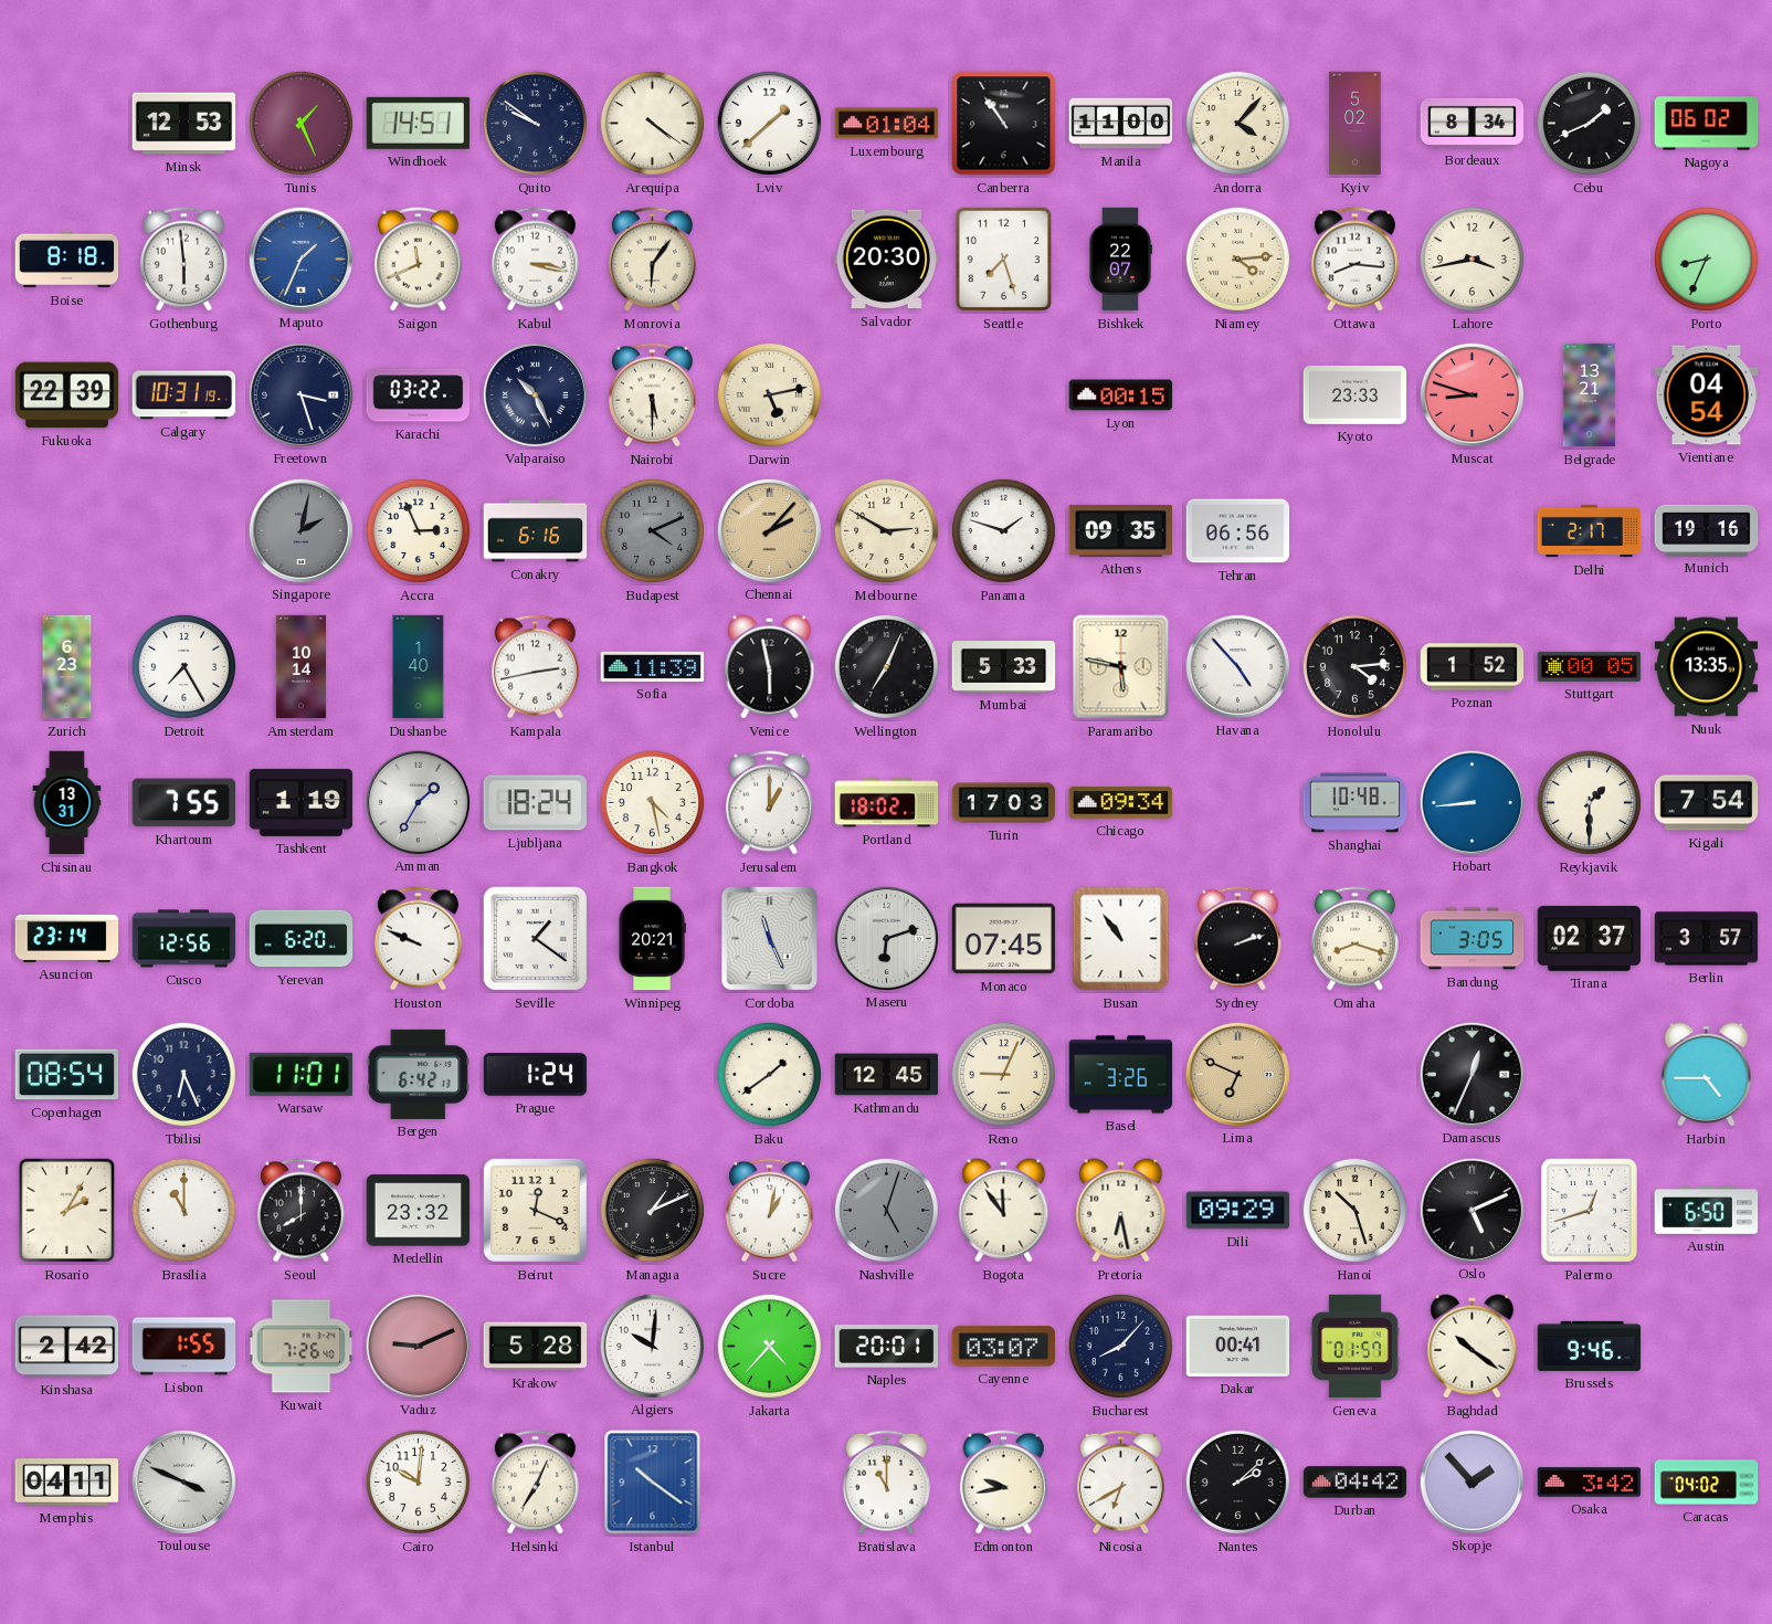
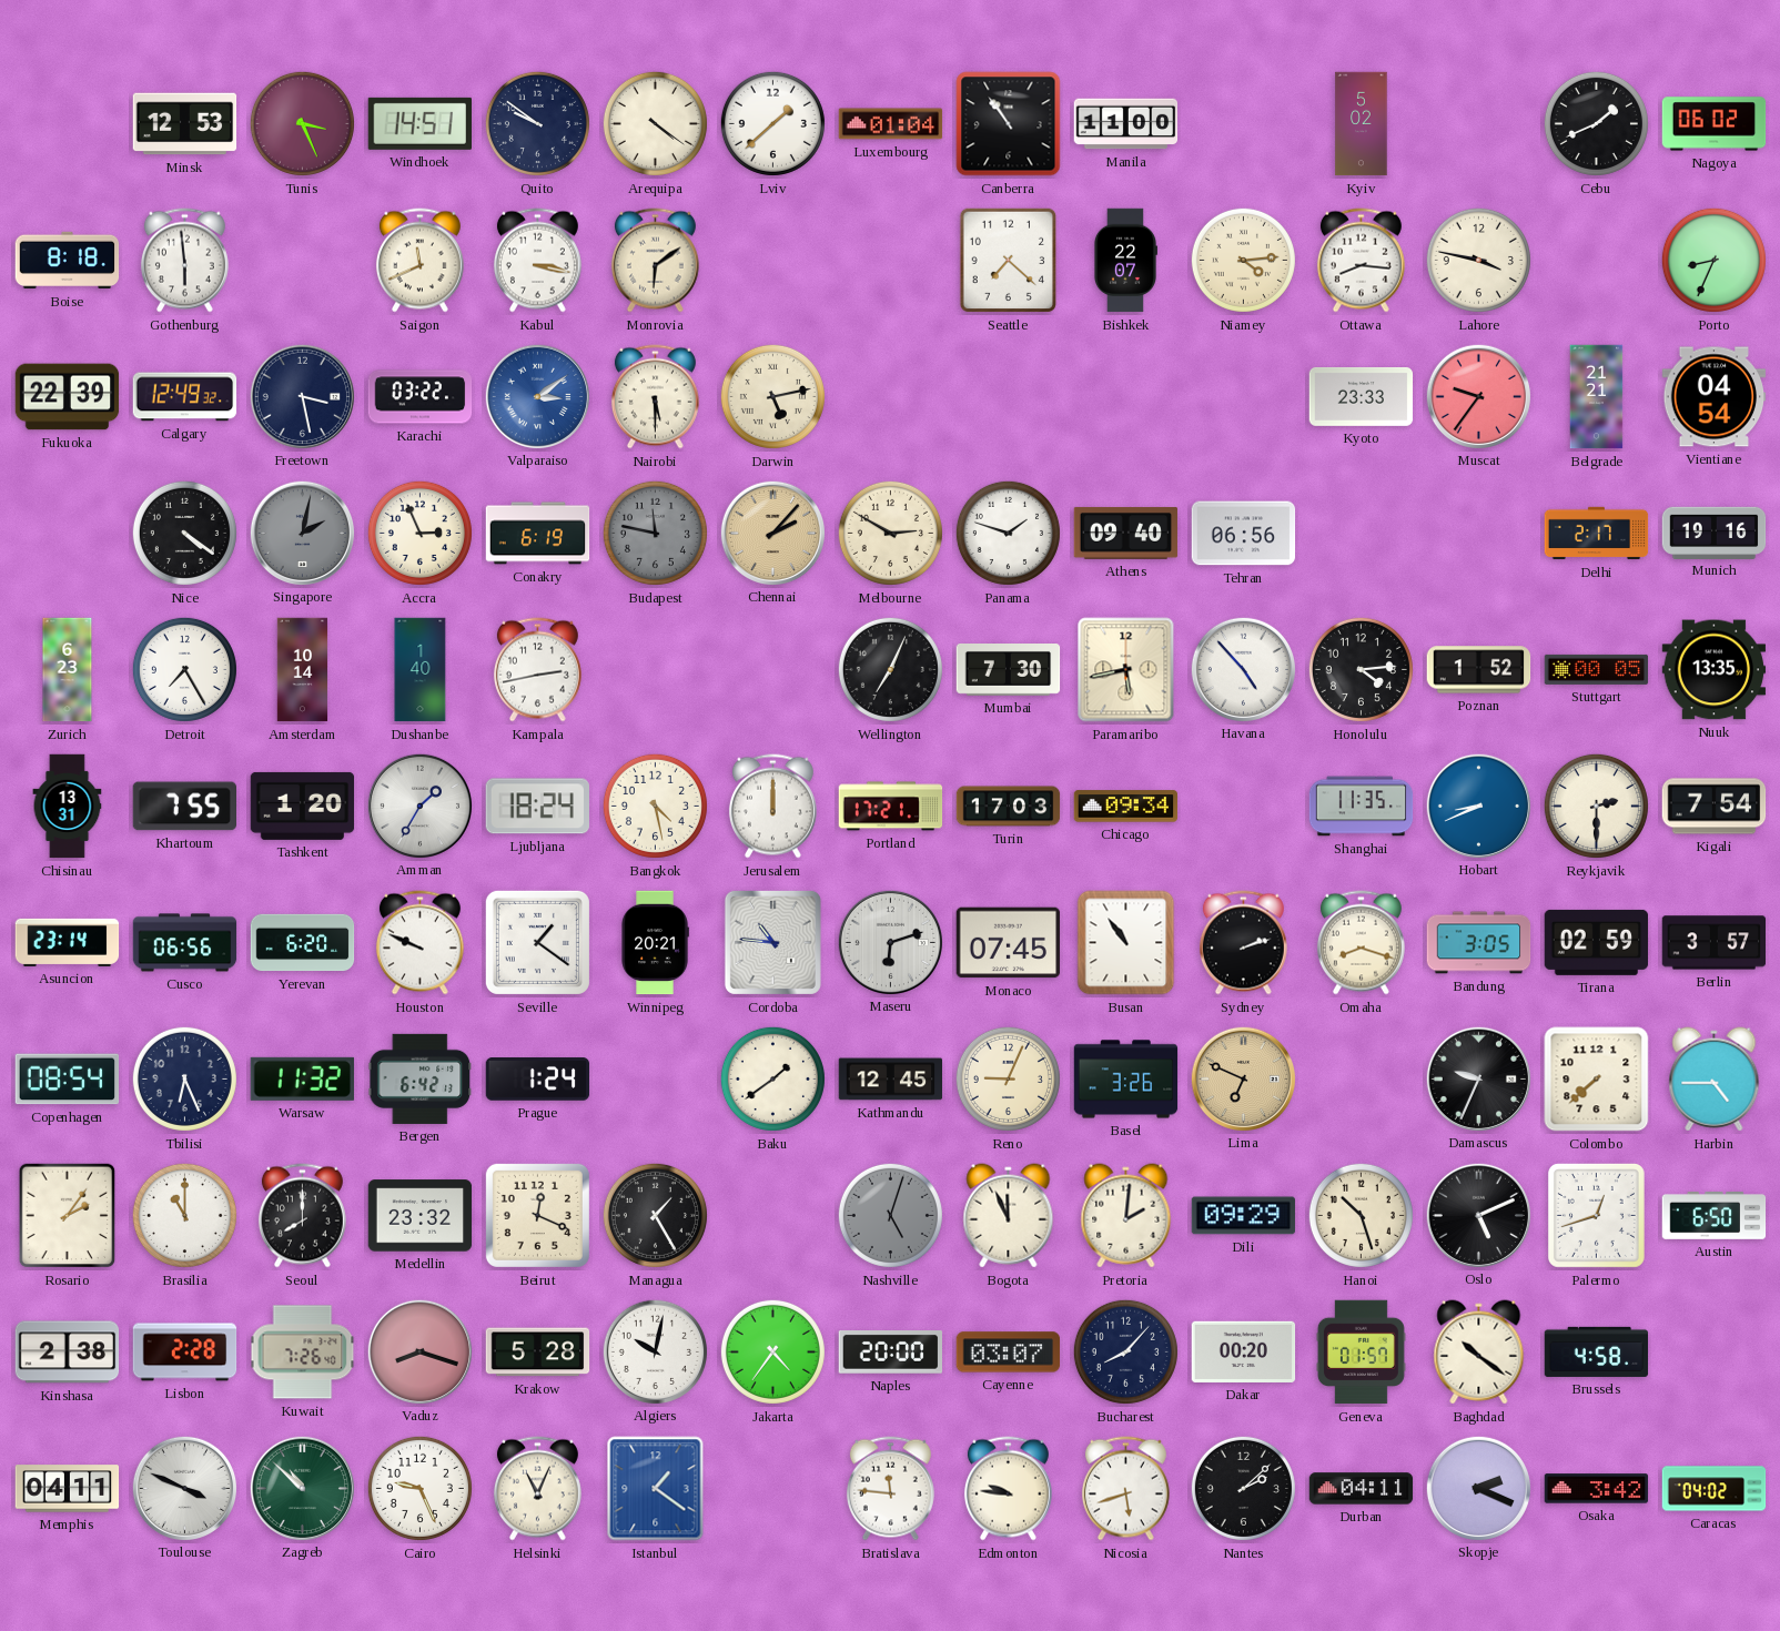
Tunis: 1:26 -> 3:26 (302, 123)
Andorra: 4:07 -> none (1237, 123)
Bordeaux: 8:34 -> none (1473, 123)
Maputo: 1:34 -> none (300, 259)
Monrovia: 6:06 -> 6:09 (655, 261)
Salvador: 20:30 -> none (887, 260)
Seattle: 7:27 -> 7:22 (1009, 261)
Lahore: 3:43 -> 3:47 (1478, 260)
Calgary: 10:31 -> 12:49 (185, 397)
Freetown: 3:27 -> 3:28 (302, 396)
Valparaiso: 10:26 -> 3:09 (537, 396)
Valparaiso dial: navy -> blue (537, 396)
Lyon: 00:15 -> none (1121, 396)
Muscat: 8:48 -> 9:36 (1478, 396)
Belgrade: 13:21 -> 21:21 (1597, 397)
Nice: none -> 4:21 (184, 533)
Conakry: 6:16 -> 6:19 (538, 534)
Budapest: 4:11 -> 11:47 (655, 533)
Athens: 09:35 -> 09:40 (1126, 533)
Sofia: 11:39 -> none (653, 666)
Venice: 5:58 -> none (770, 667)
Mumbai: 5:33 -> 7:30 (1009, 670)
Paramaribo: 5:47 -> 5:43 (1126, 670)
Tashkent: 1:19 -> 1:20 (303, 806)
Jerusalem: 1:00 -> 12:00 (772, 807)
Portland: 18:02 -> 17:21 (891, 807)
Shanghai: 10:48 -> 11:35 (1362, 807)
Hobart: 8:44 -> 8:41 (1478, 806)
Reykjavik: 1:30 -> 2:30 (1596, 806)
Cusco: 12:56 -> 06:56 (185, 943)
Cordoba: 11:26 -> 10:46 (772, 942)
Tirana: 02:37 -> 02:59 (1597, 942)
Warsaw: 11:01 -> 11:32 (302, 1078)
Damascus: 12:34 -> 9:34 (1478, 1078)
Colombo: none -> 7:38 (1597, 1080)
Rosario: 2:05 -> 2:06 (68, 1216)
Managua: 1:11 -> 1:25 (655, 1215)
Sucre: 1:02 -> none (769, 1211)
Bogota: 11:54 -> 11:56 (1009, 1216)
Pretoria: 6:28 -> 2:01 (1126, 1216)
Kinshasa: 2:42 -> 2:38 (68, 1353)
Lisbon: 1:55 -> 2:28 (185, 1353)
Vaduz: 9:11 -> 8:18 (419, 1351)
Algiers: 10:01 -> 10:02 (655, 1351)
Jakarta: 4:37 -> 4:36 (772, 1351)
Naples: 20:01 -> 20:00 (890, 1353)
Dakar: 00:41 -> 00:20 (1244, 1351)
Brussels: 9:46 -> 4:58 (1597, 1351)
Zagreb: none -> 10:52 (302, 1488)
Cairo: 10:01 -> 9:26 (419, 1488)
Helsinki: 7:04 -> 11:04 (537, 1489)
Istanbul: 10:21 -> 1:21 (656, 1489)
Bratislava: 11:00 -> 11:46 (890, 1489)
Edmonton: 9:43 -> 9:46 (1008, 1489)
Nicosia: 6:40 -> 5:42 (1125, 1489)
Durban: 04:42 -> 04:11 (1362, 1489)
Skopje: 1:53 -> 2:19 (1478, 1488)
